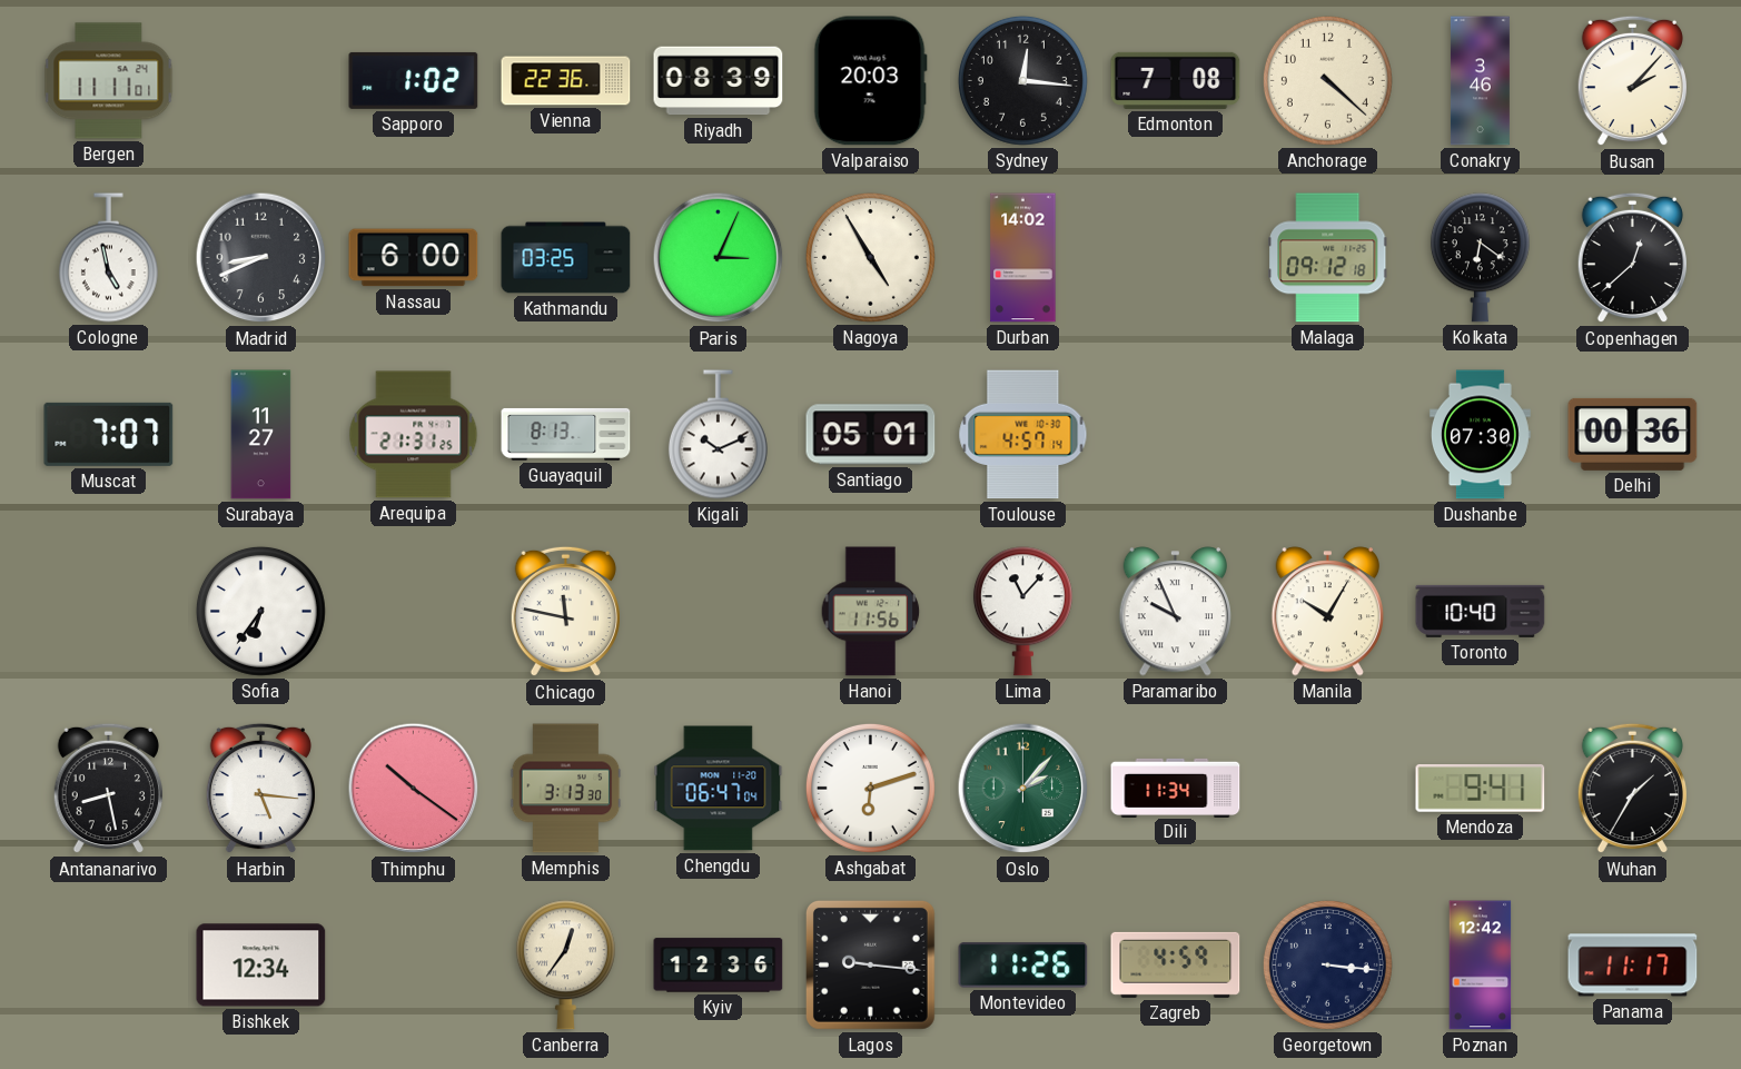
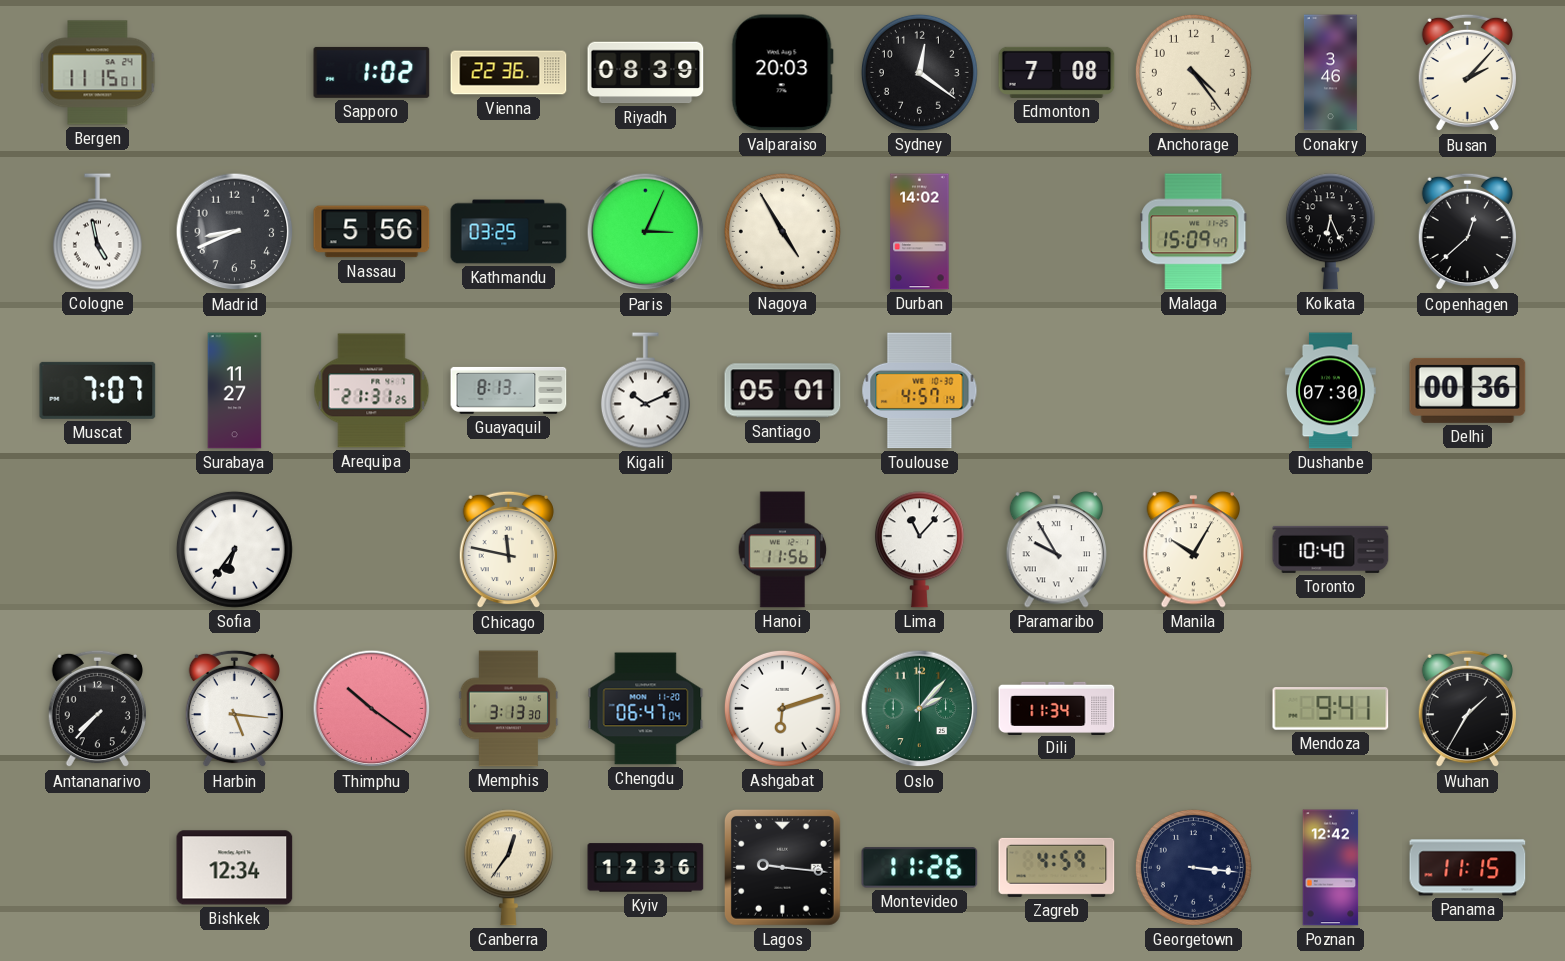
Bergen: 11:11 -> 11:15 (98, 73)
Sydney: 12:16 -> 12:21 (919, 72)
Anchorage: 4:22 -> 4:24 (1193, 72)
Nassau: 6:00 -> 5:56 (372, 232)
Malaga: 09:12 -> 15:09 (1194, 232)
Kolkata: 6:21 -> 6:26 (1330, 232)
Paramaribo: 9:56 -> 9:55 (1057, 550)
Antananarivo: 8:28 -> 7:37 (97, 709)
Panama: 11:17 -> 11:15 (1468, 868)
